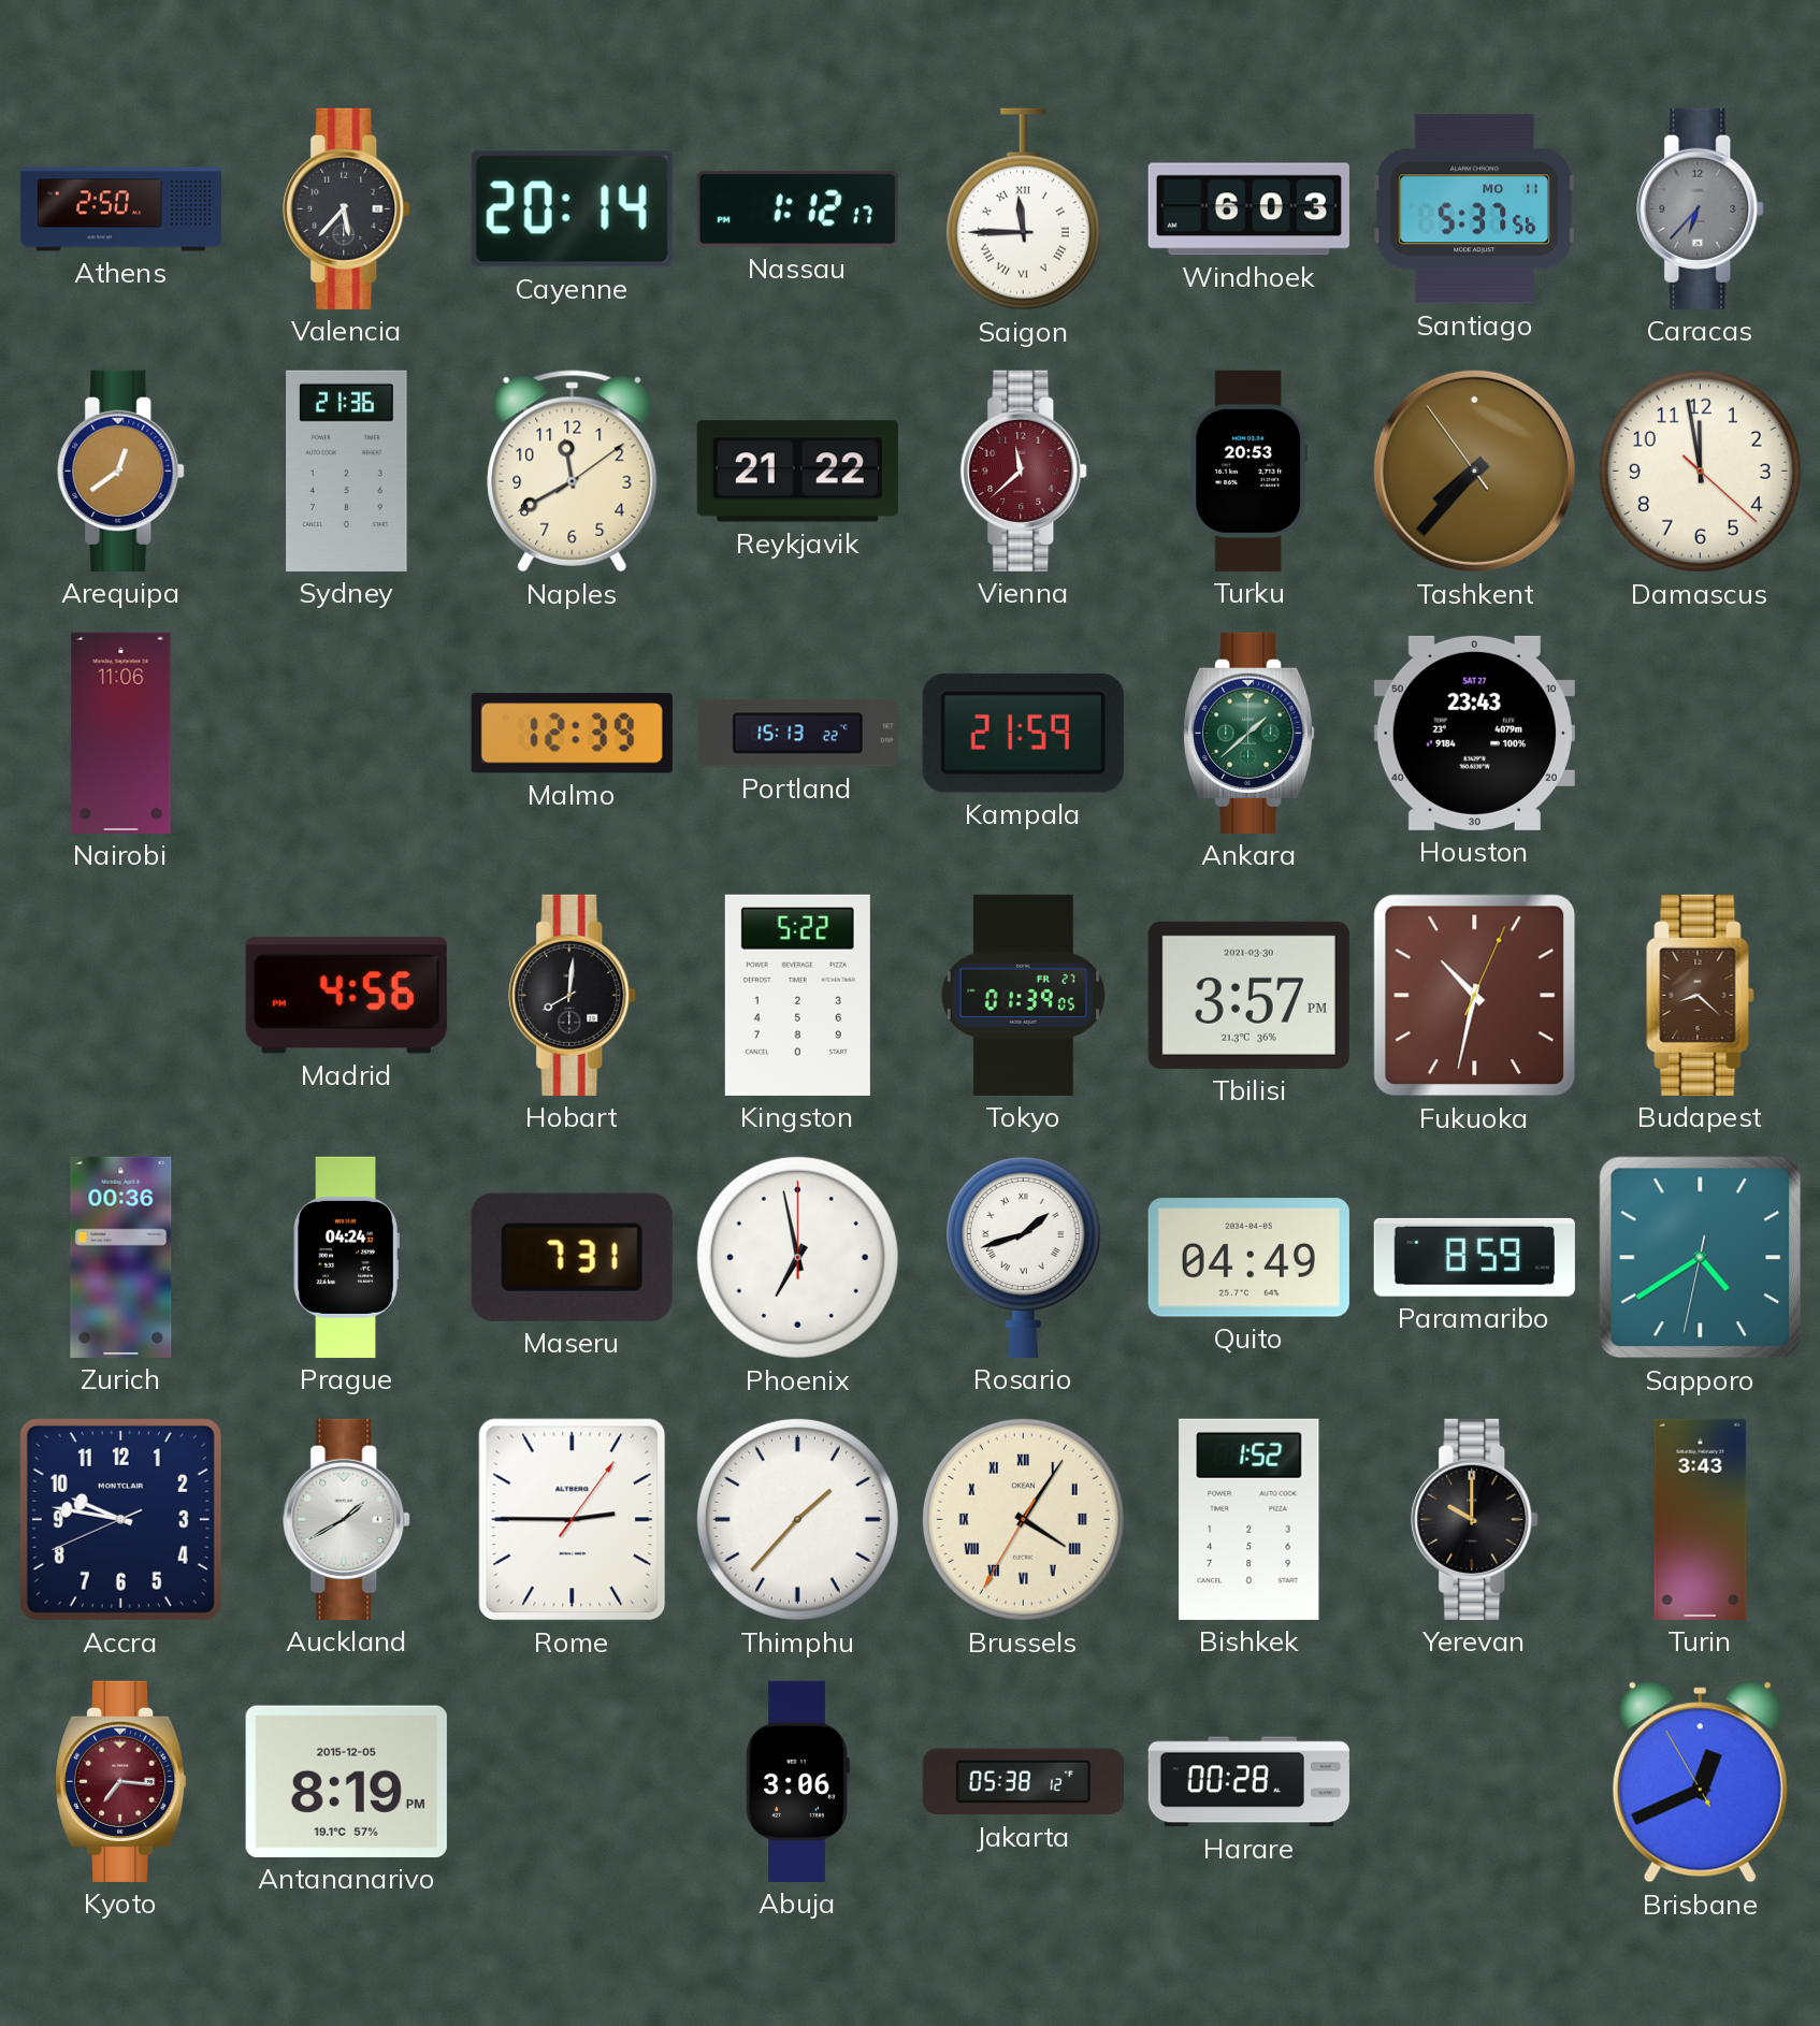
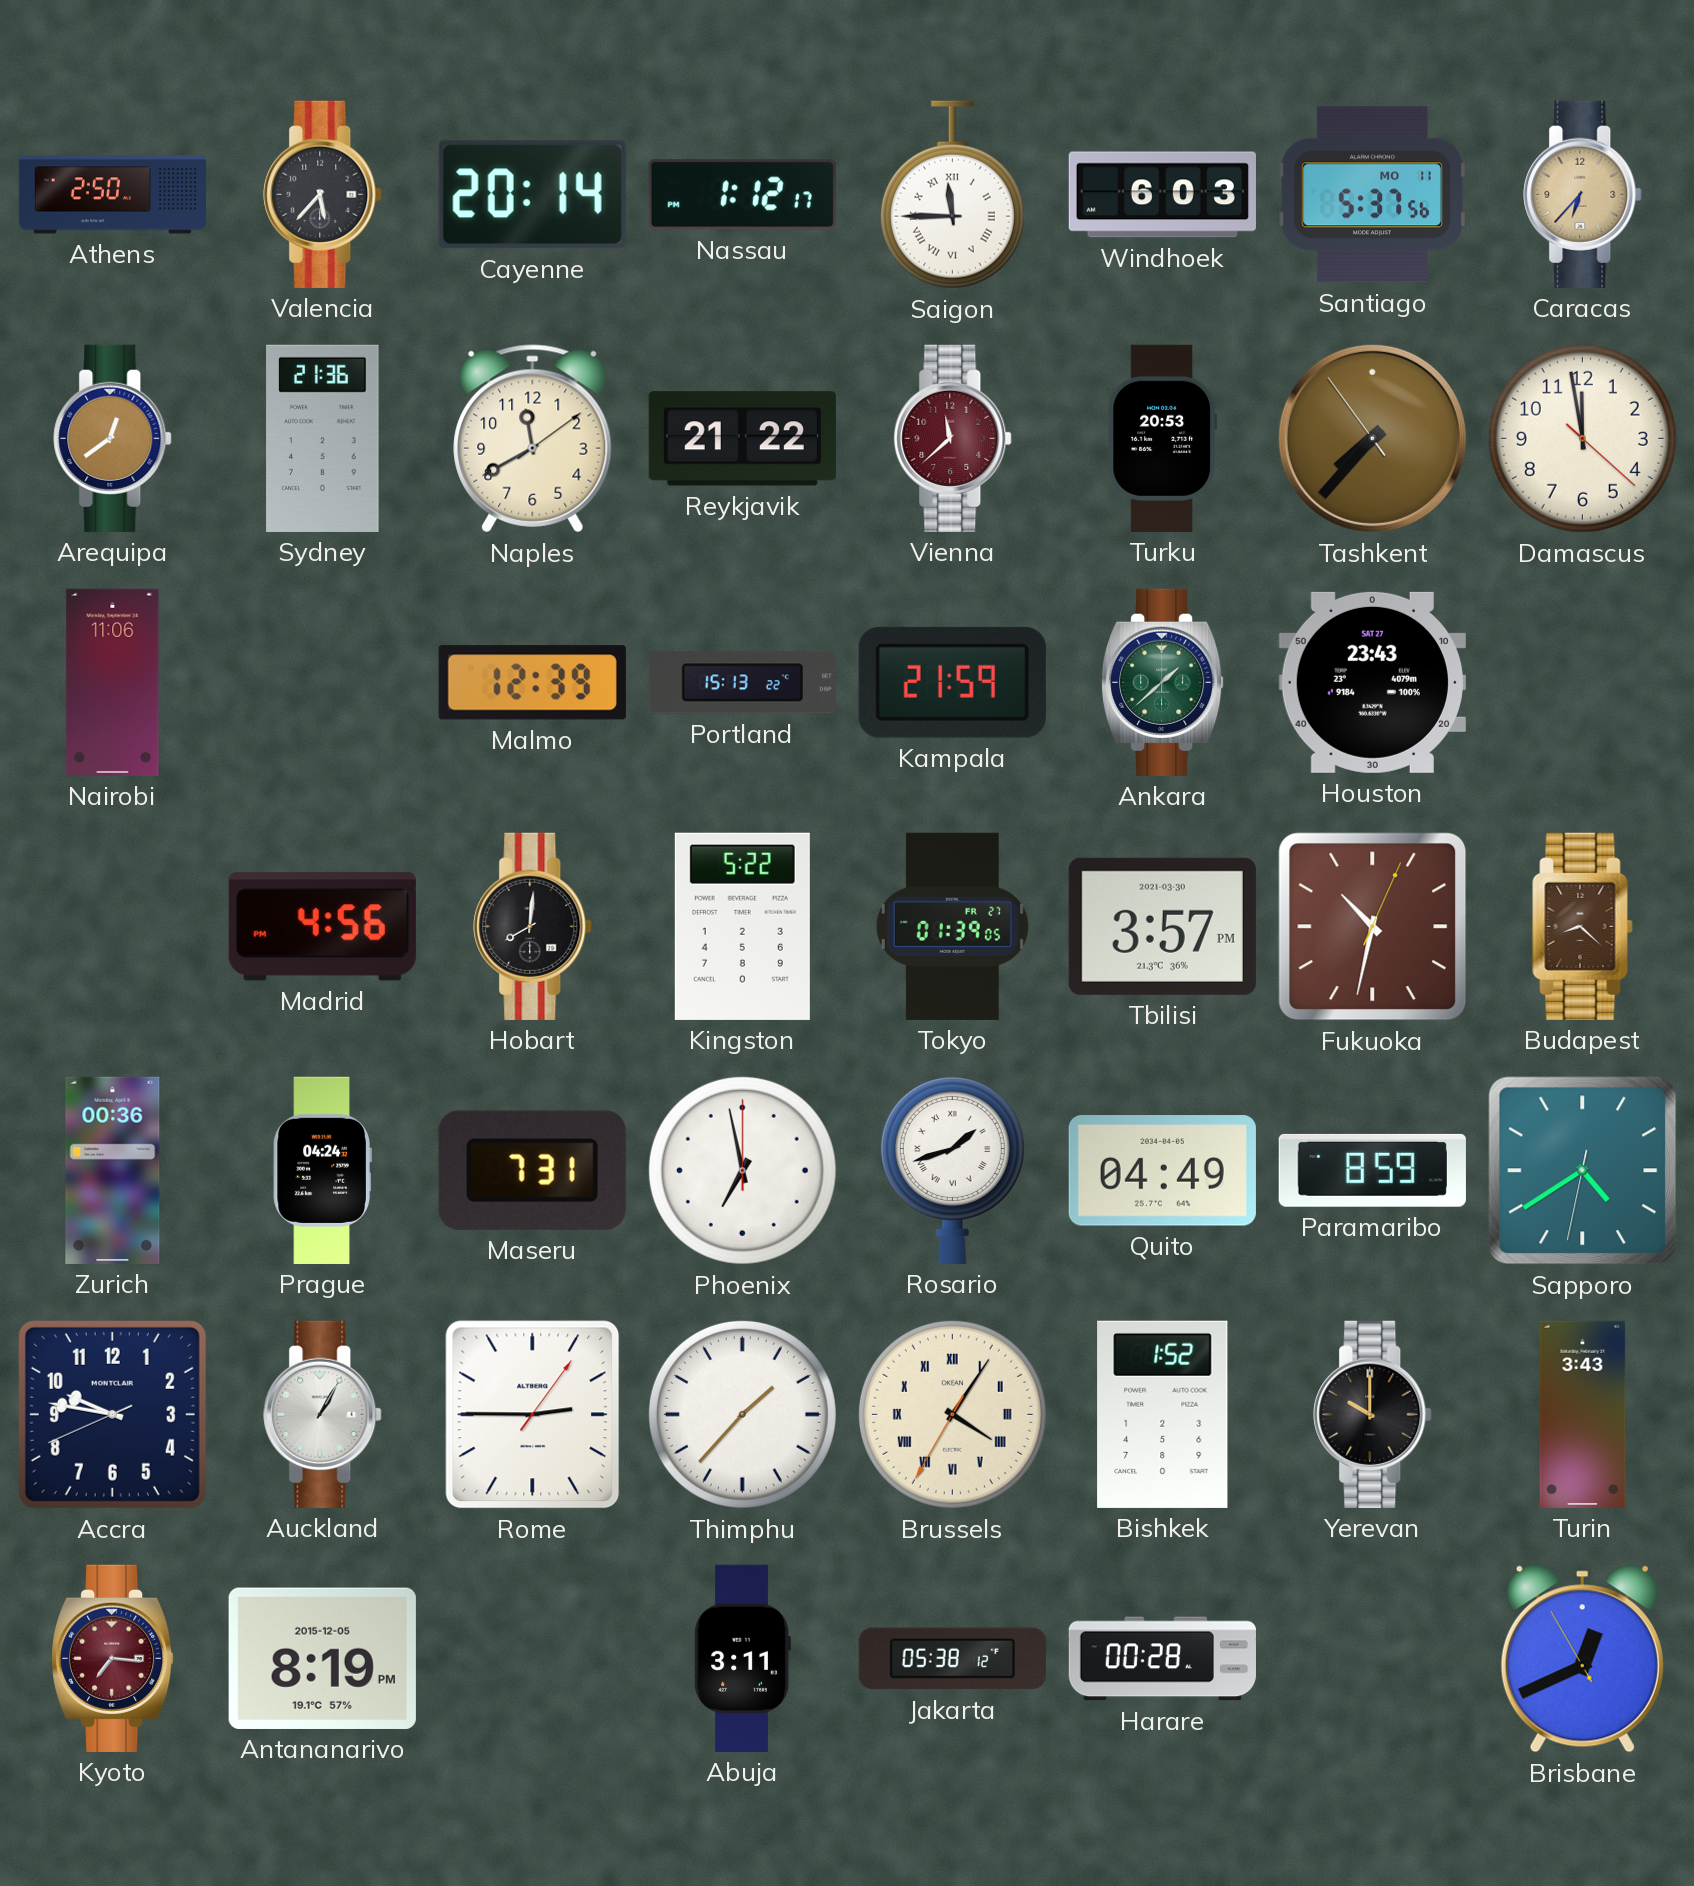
Caracas dial: grey -> champagne (1583, 194)
Auckland: 1:40 -> 1:05 (323, 1414)
Abuja: 3:06 -> 3:11 (742, 1658)
